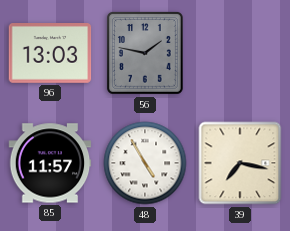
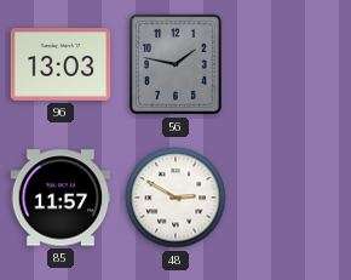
48: 4:55 -> 2:50 (175, 198)
39: 7:17 -> none (240, 163)
